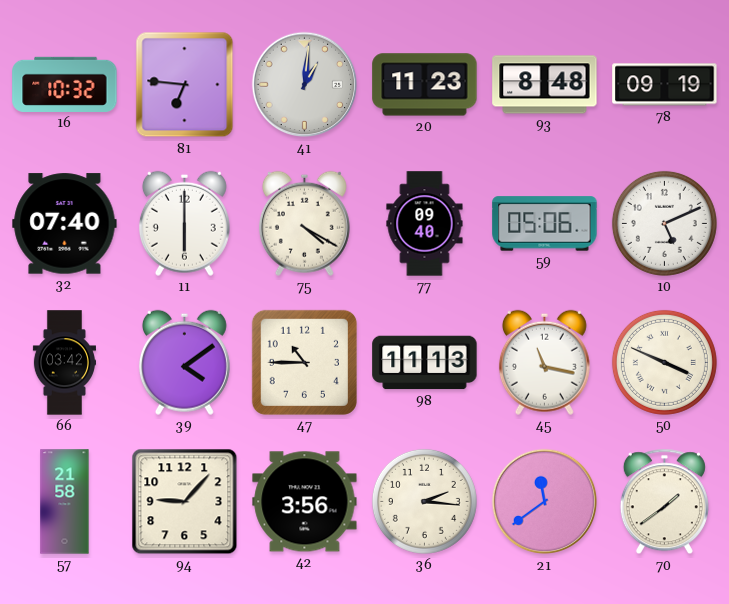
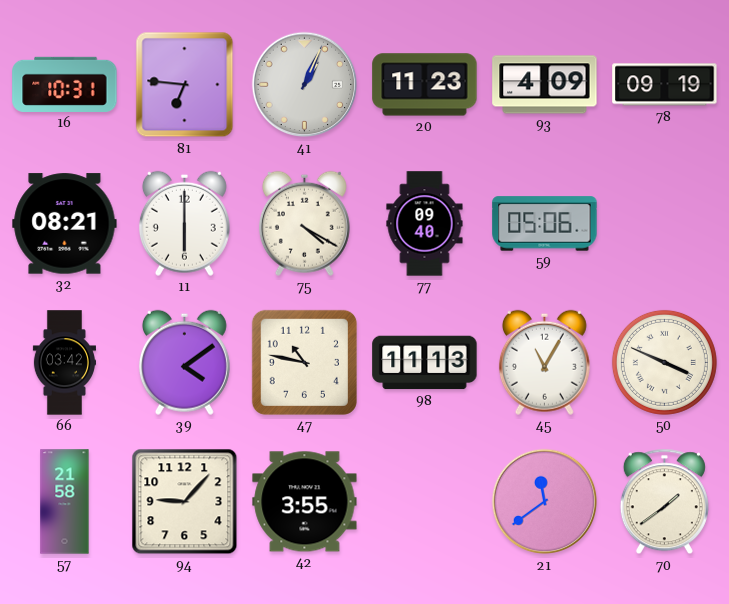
16: 10:32 -> 10:31 (65, 84)
41: 1:01 -> 1:04 (305, 85)
93: 8:48 -> 4:09 (545, 85)
32: 07:40 -> 08:21 (65, 224)
10: 5:11 -> none (664, 223)
47: 10:45 -> 10:47 (304, 362)
45: 11:17 -> 11:05 (544, 362)
42: 3:56 -> 3:55 (305, 502)
36: 2:16 -> none (424, 501)
